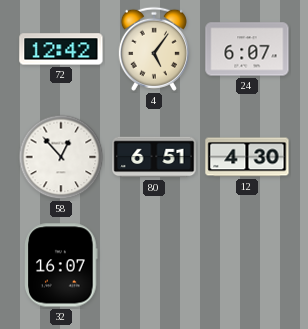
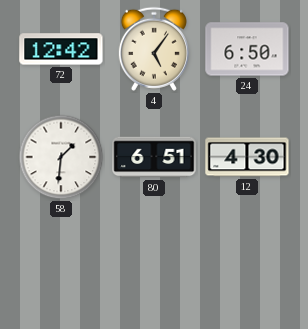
24: 6:07 -> 6:50 (247, 49)
58: 12:53 -> 1:31 (61, 157)
32: 16:07 -> none (61, 265)
